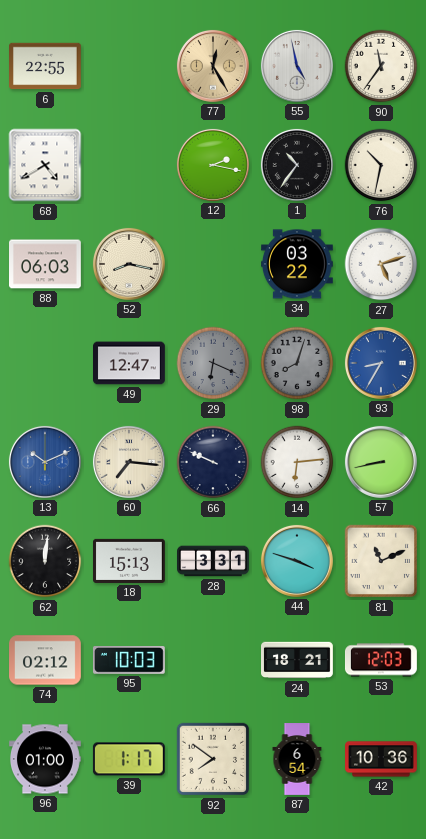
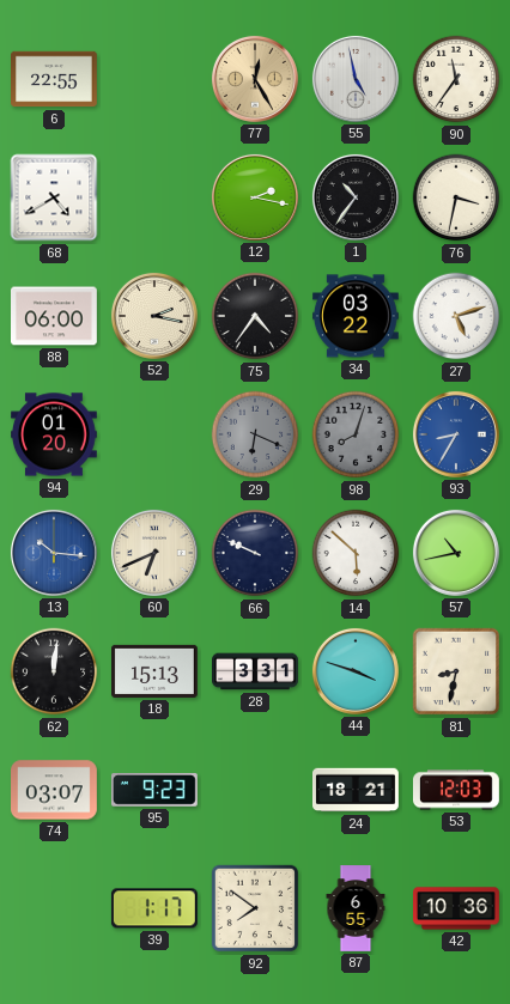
76: 10:32 -> 3:32 (456, 197)
88: 06:03 -> 06:00 (55, 316)
52: 8:17 -> 2:17 (154, 316)
75: none -> 4:36 (255, 316)
94: none -> 01:20 (55, 434)
49: 12:47 -> none (130, 363)
13: 10:11 -> 10:16 (54, 553)
60: 7:16 -> 6:41 (154, 553)
14: 6:14 -> 5:52 (356, 553)
57: 8:43 -> 10:43 (456, 553)
81: 11:11 -> 8:32 (456, 671)
74: 02:12 -> 03:07 (55, 790)
95: 10:03 -> 9:23 (154, 791)
96: 01:00 -> none (46, 759)
87: 6:54 -> 6:55 (356, 908)
